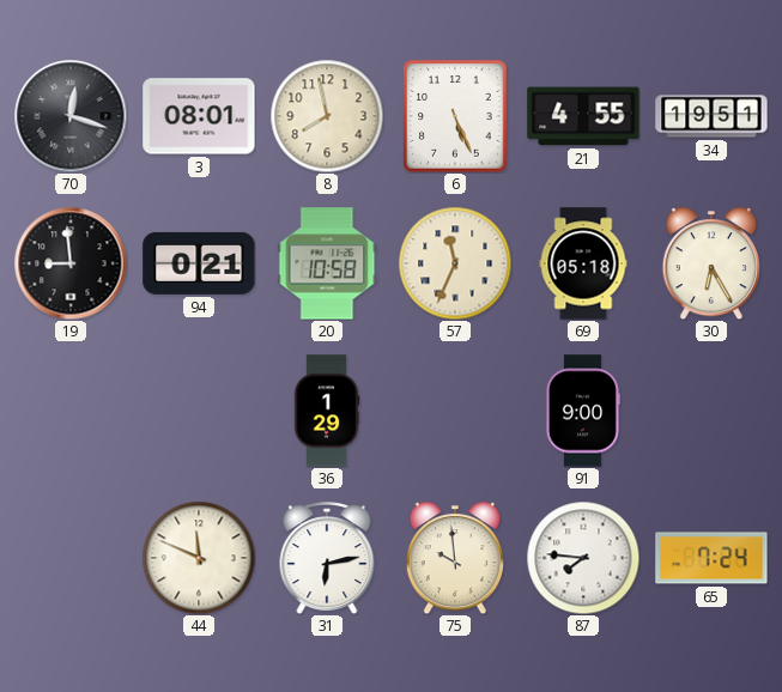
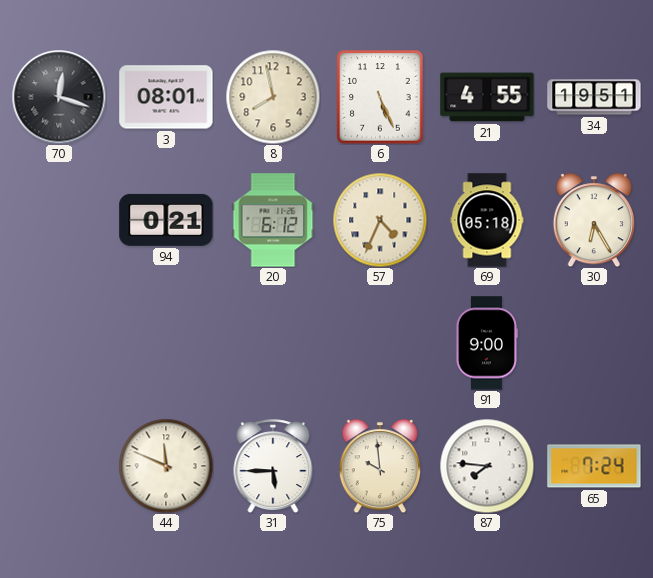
19: 8:59 -> none (71, 263)
20: 10:58 -> 6:12 (273, 220)
57: 11:34 -> 4:34 (380, 220)
36: 1:29 -> none (327, 411)
31: 6:13 -> 5:45 (273, 466)
